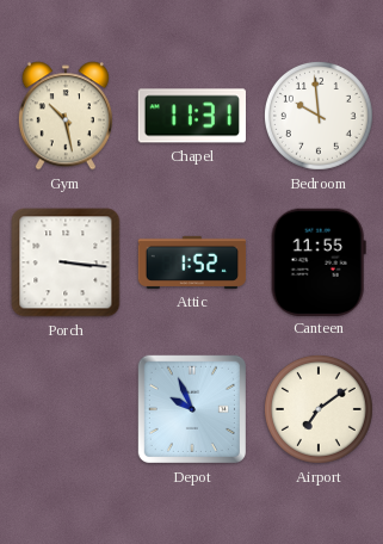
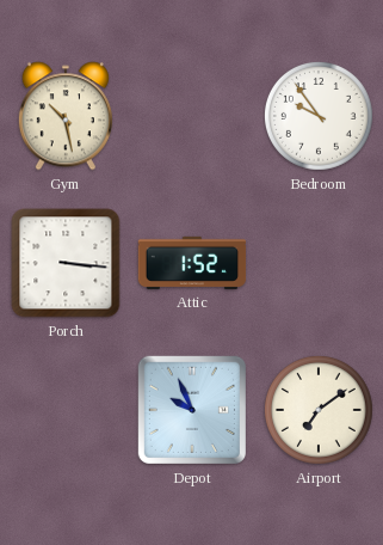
Chapel: 11:31 -> none (191, 116)
Bedroom: 9:59 -> 9:54 (319, 116)
Canteen: 11:55 -> none (319, 261)
